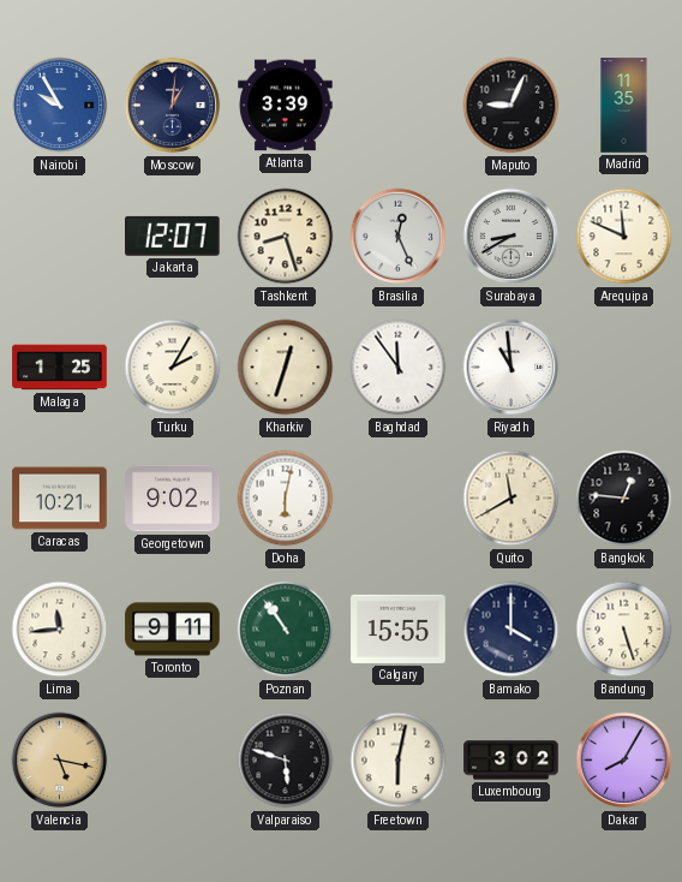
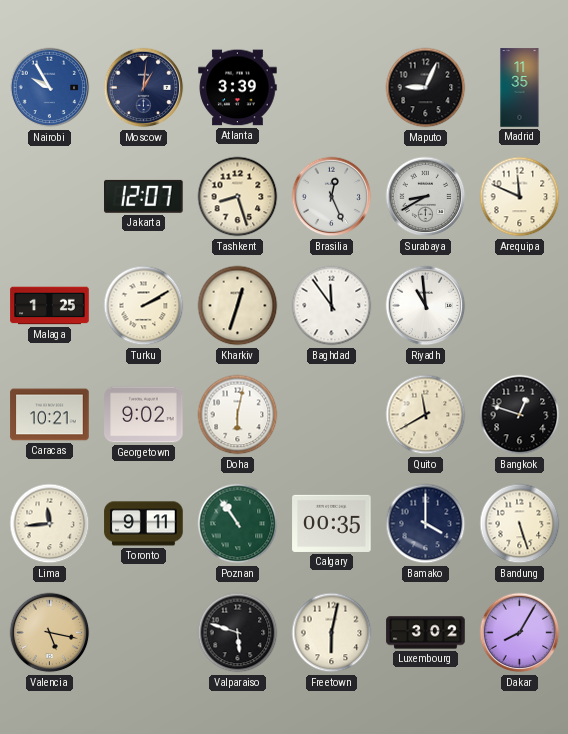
Turku: 2:05 -> 2:10 (144, 306)
Bangkok: 12:46 -> 12:48 (520, 415)
Calgary: 15:55 -> 00:35 (332, 523)
